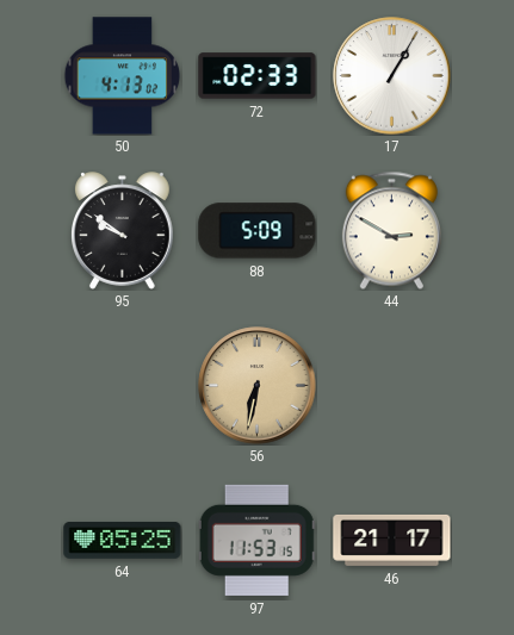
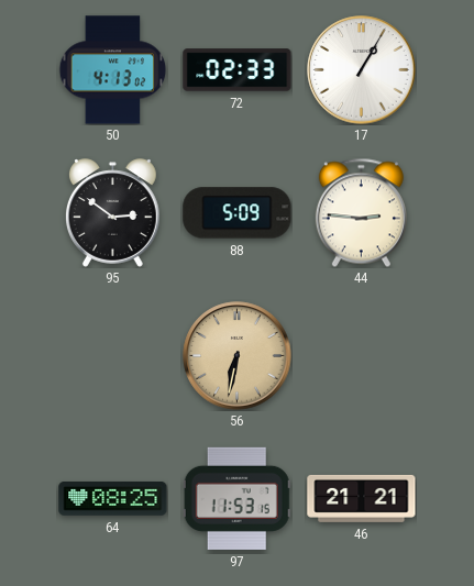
95: 9:51 -> 2:51 (113, 213)
44: 2:50 -> 2:46 (361, 212)
64: 05:25 -> 08:25 (113, 499)
46: 21:17 -> 21:21 (362, 498)
